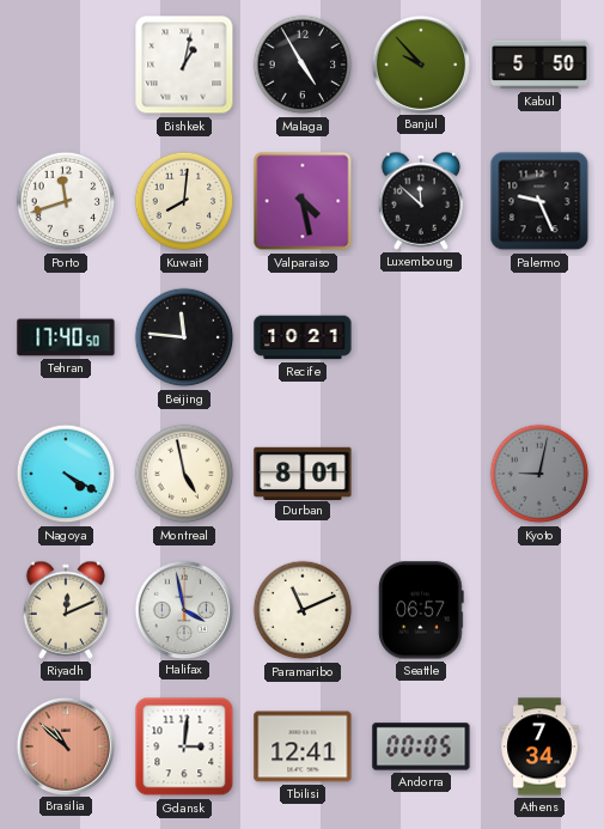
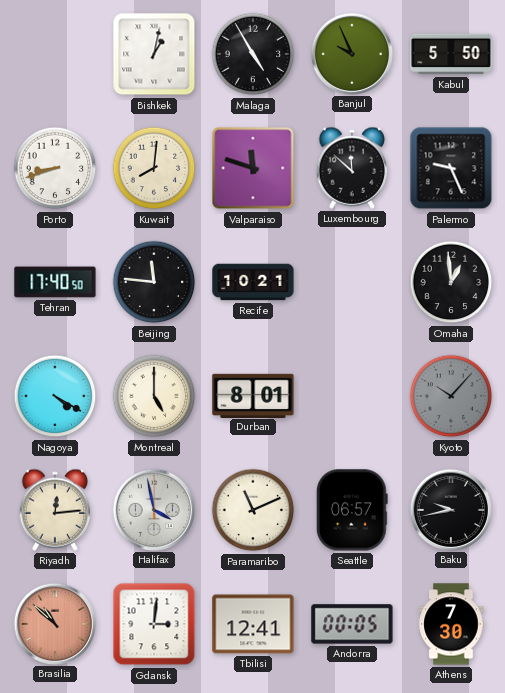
Banjul: 9:53 -> 9:56 (351, 53)
Porto: 11:42 -> 8:42 (55, 168)
Valparaiso: 4:28 -> 11:48 (253, 168)
Omaha: none -> 12:59 (451, 282)
Montreal: 4:58 -> 5:00 (154, 396)
Kyoto: 9:02 -> 10:07 (451, 396)
Riyadh: 12:11 -> 12:14 (55, 510)
Baku: none -> 9:43 (450, 509)
Athens: 7:34 -> 7:30 (451, 624)
